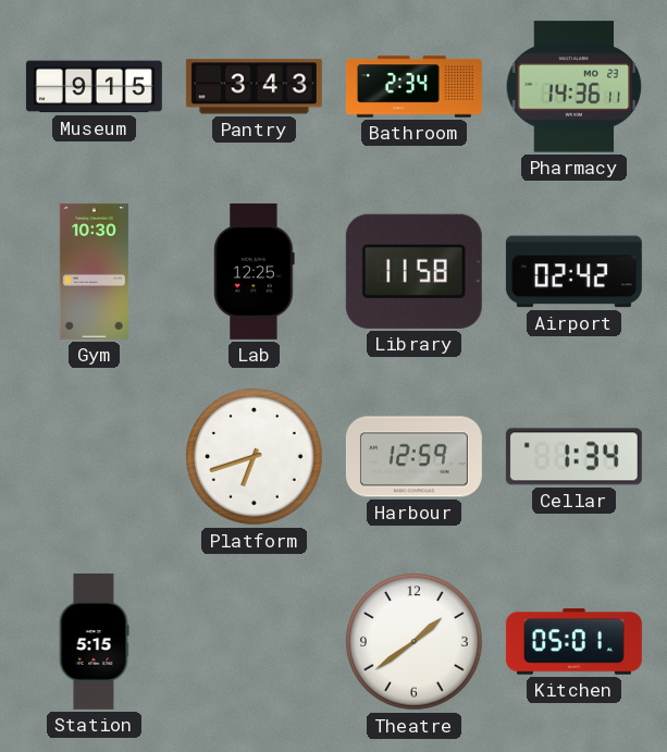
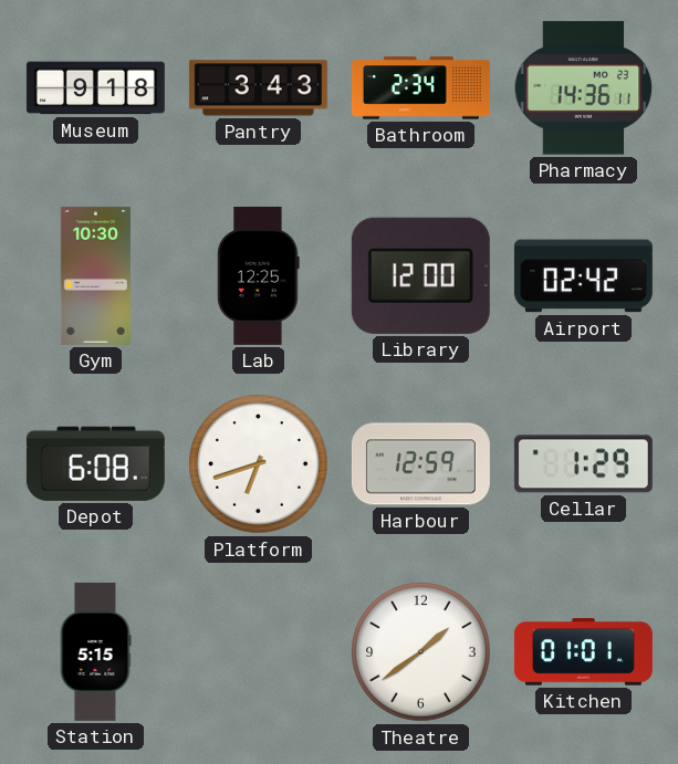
Museum: 9:15 -> 9:18 (95, 88)
Library: 11:58 -> 12:00 (420, 275)
Depot: none -> 6:08 (95, 463)
Cellar: 1:34 -> 1:29 (583, 464)
Kitchen: 05:01 -> 01:01 (583, 652)
